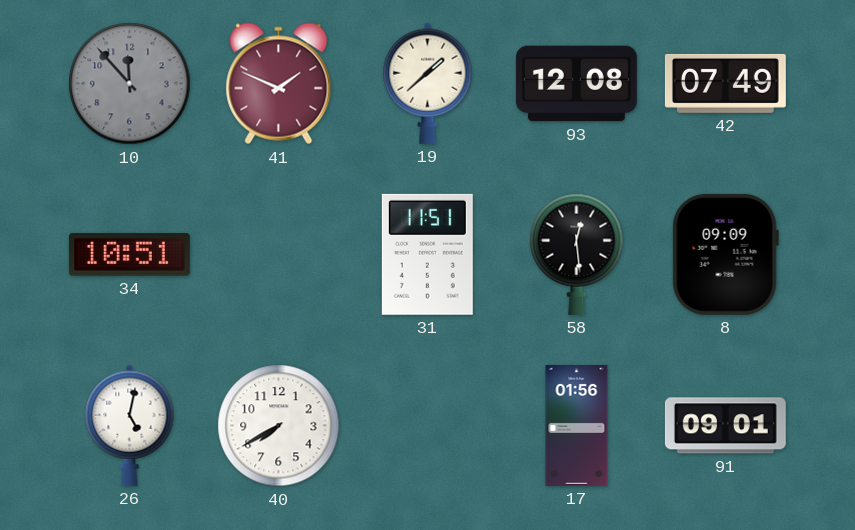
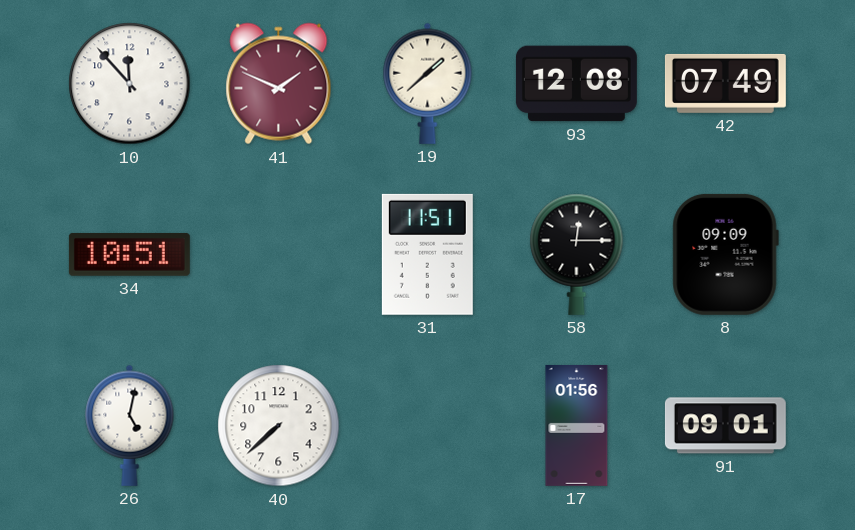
10 dial: grey -> white (130, 84)
58: 12:29 -> 12:15 (577, 254)
40: 7:40 -> 7:38 (279, 426)
